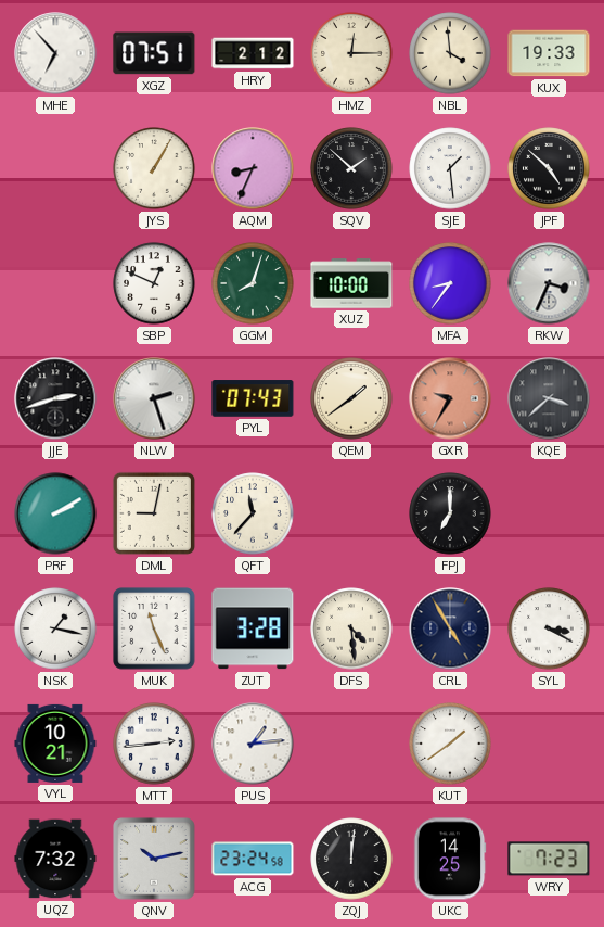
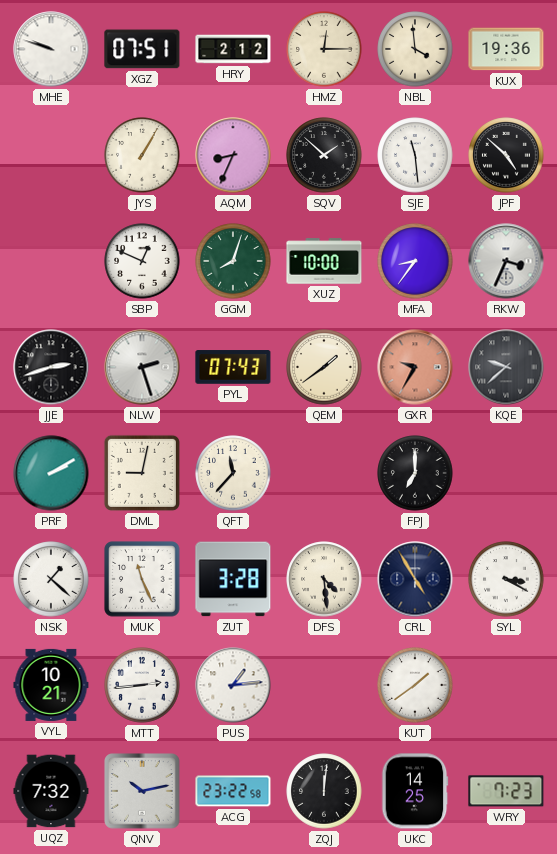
MHE: 6:53 -> 9:48 (51, 49)
KUX: 19:33 -> 19:36 (506, 49)
SJE: 1:29 -> 11:29 (415, 155)
KQE: 3:38 -> 9:38 (506, 367)
NSK: 1:17 -> 1:22 (51, 579)
ACG: 23:24 -> 23:22 (233, 791)
